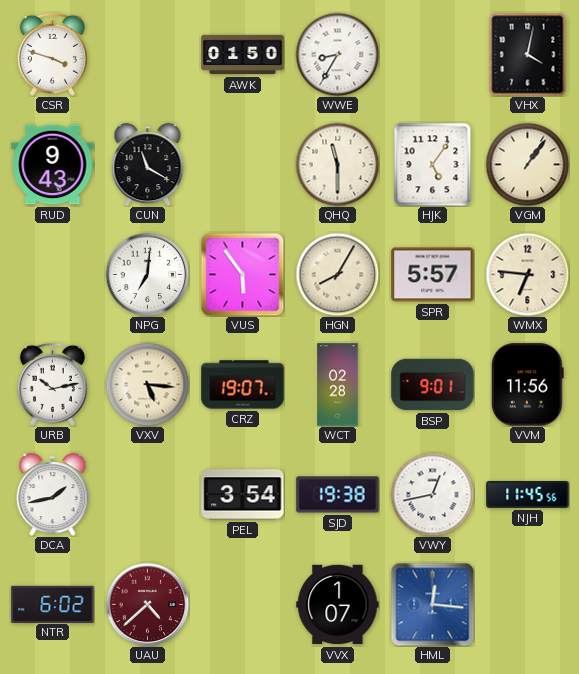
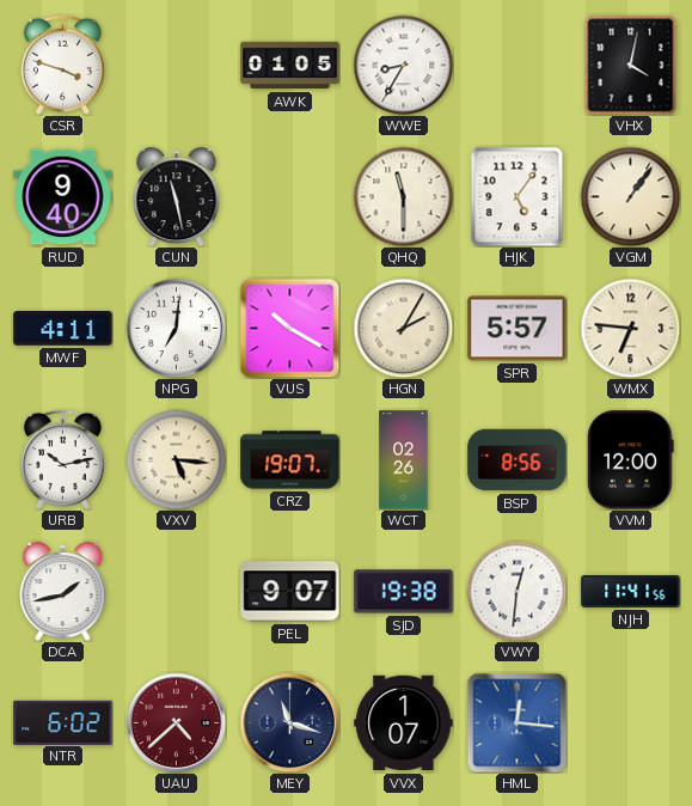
AWK: 01:50 -> 01:05 (290, 66)
RUD: 9:43 -> 9:40 (63, 197)
CUN: 11:20 -> 11:28 (177, 197)
MWF: none -> 4:11 (63, 329)
VUS: 5:54 -> 10:20 (289, 328)
HGN: 8:05 -> 2:05 (403, 328)
WCT: 02:28 -> 02:26 (404, 460)
BSP: 9:01 -> 8:56 (518, 460)
VVM: 11:56 -> 12:00 (631, 460)
PEL: 3:54 -> 9:07 (290, 592)
VWY: 12:43 -> 12:31 (516, 591)
NJH: 11:45 -> 11:41 (631, 591)
MEY: none -> 11:18 (289, 722)
